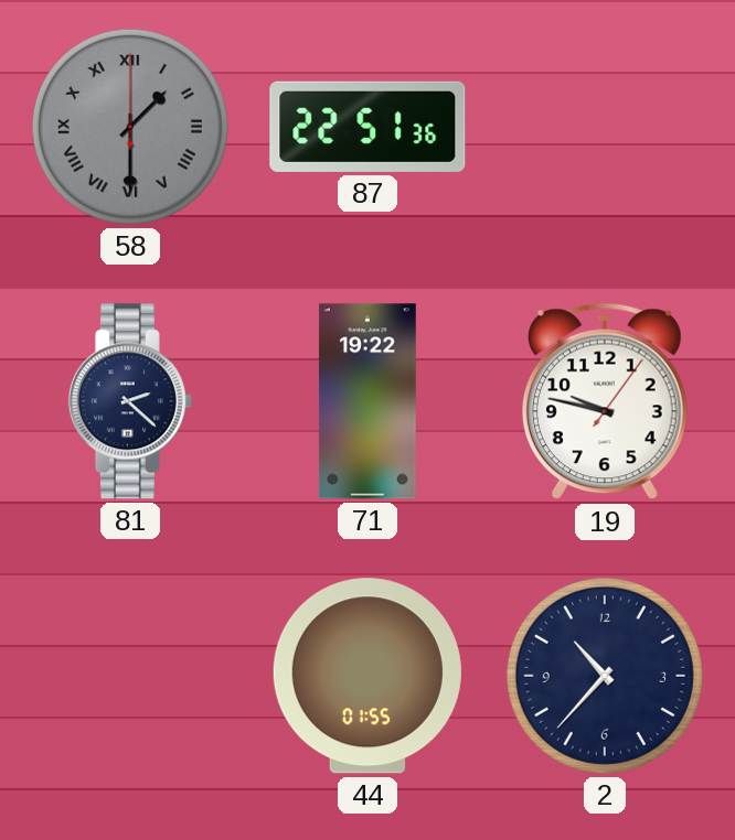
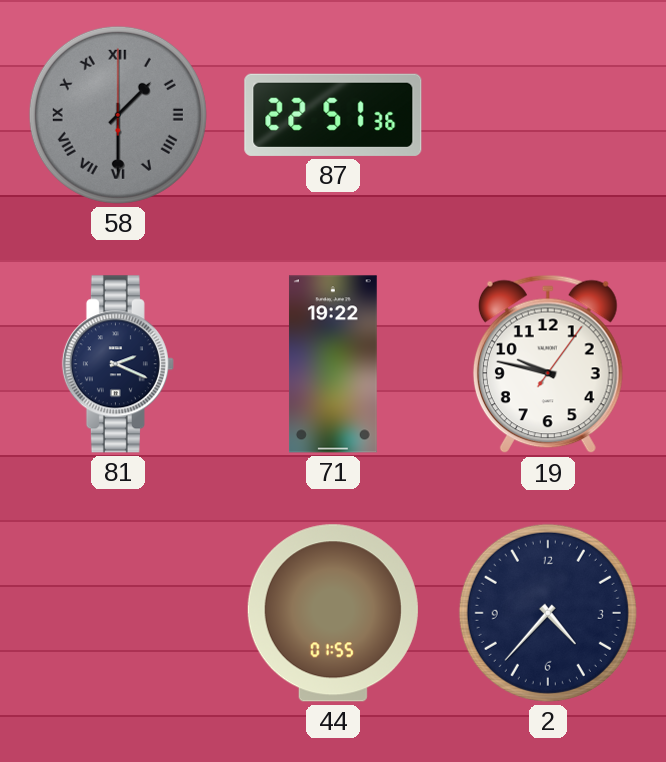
81: 2:22 -> 2:19 (118, 364)
2: 10:37 -> 4:37 (548, 613)
